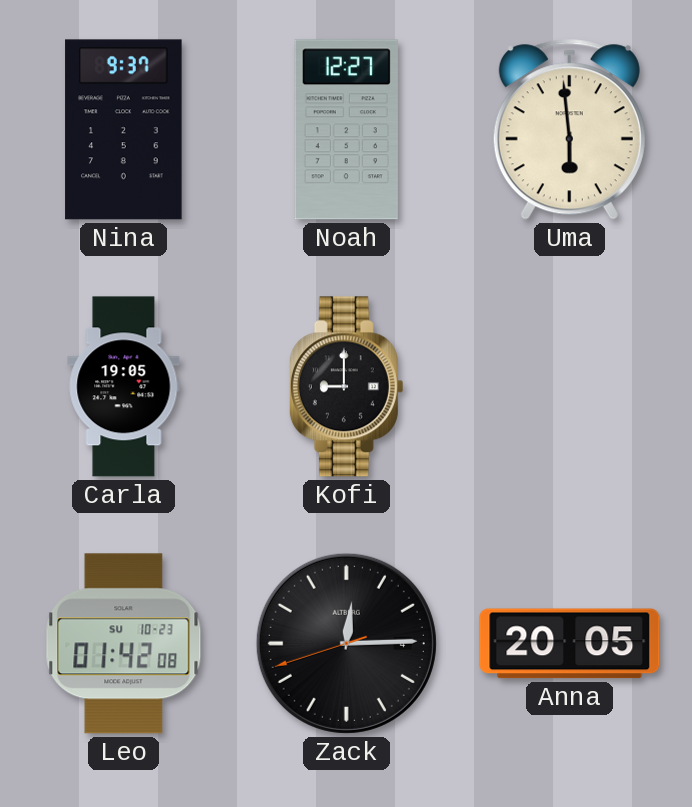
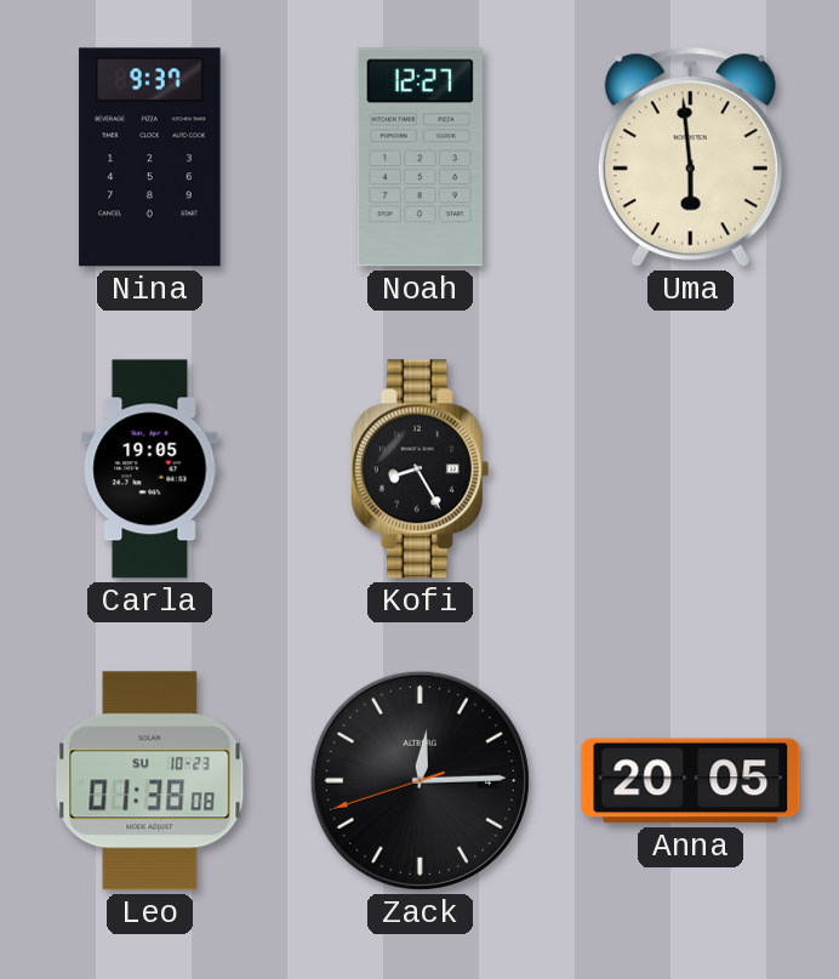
Kofi: 9:00 -> 8:25 (419, 469)
Leo: 01:42 -> 01:38 (150, 781)
